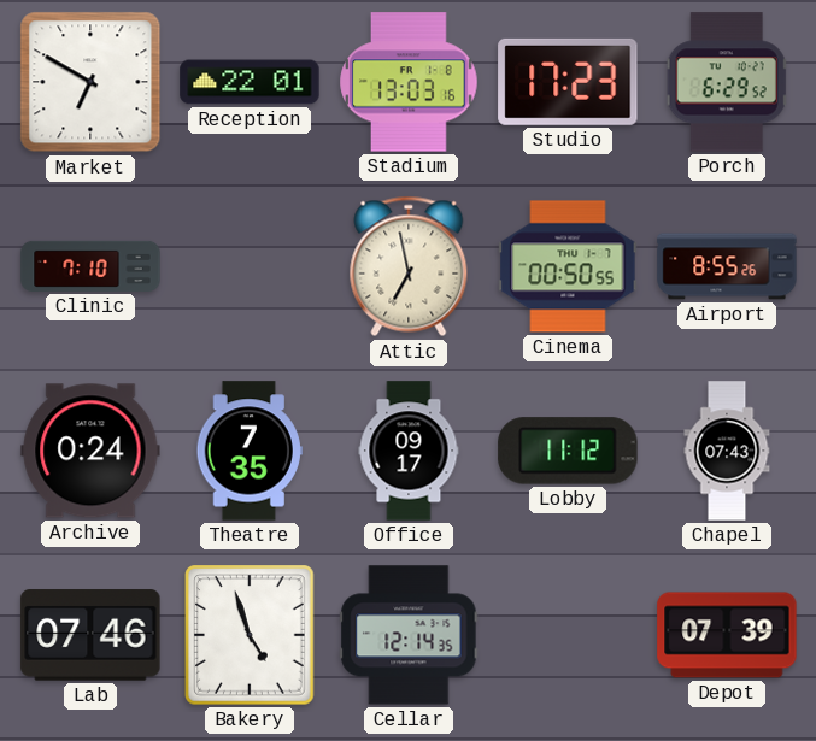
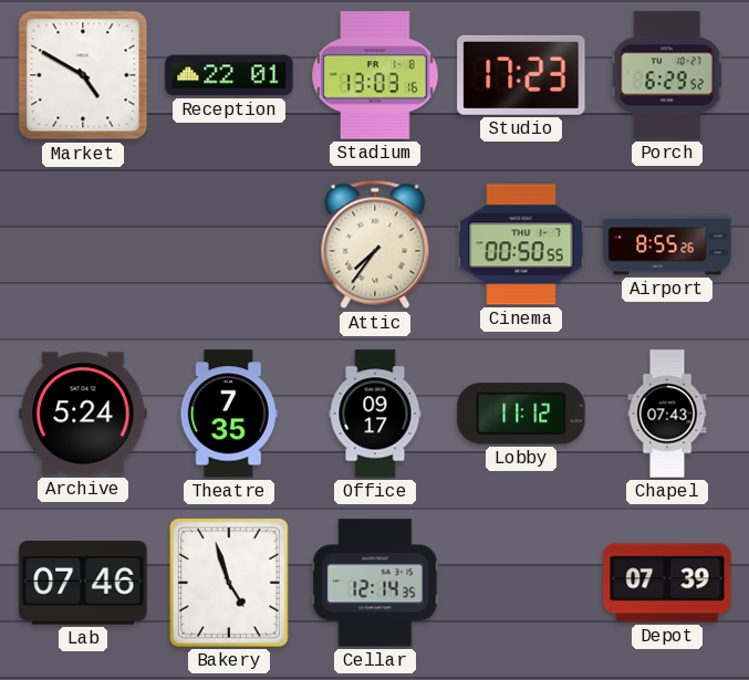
Market: 6:50 -> 4:50 (83, 75)
Clinic: 7:10 -> none (90, 266)
Attic: 6:58 -> 7:36 (375, 244)
Archive: 0:24 -> 5:24 (83, 414)
